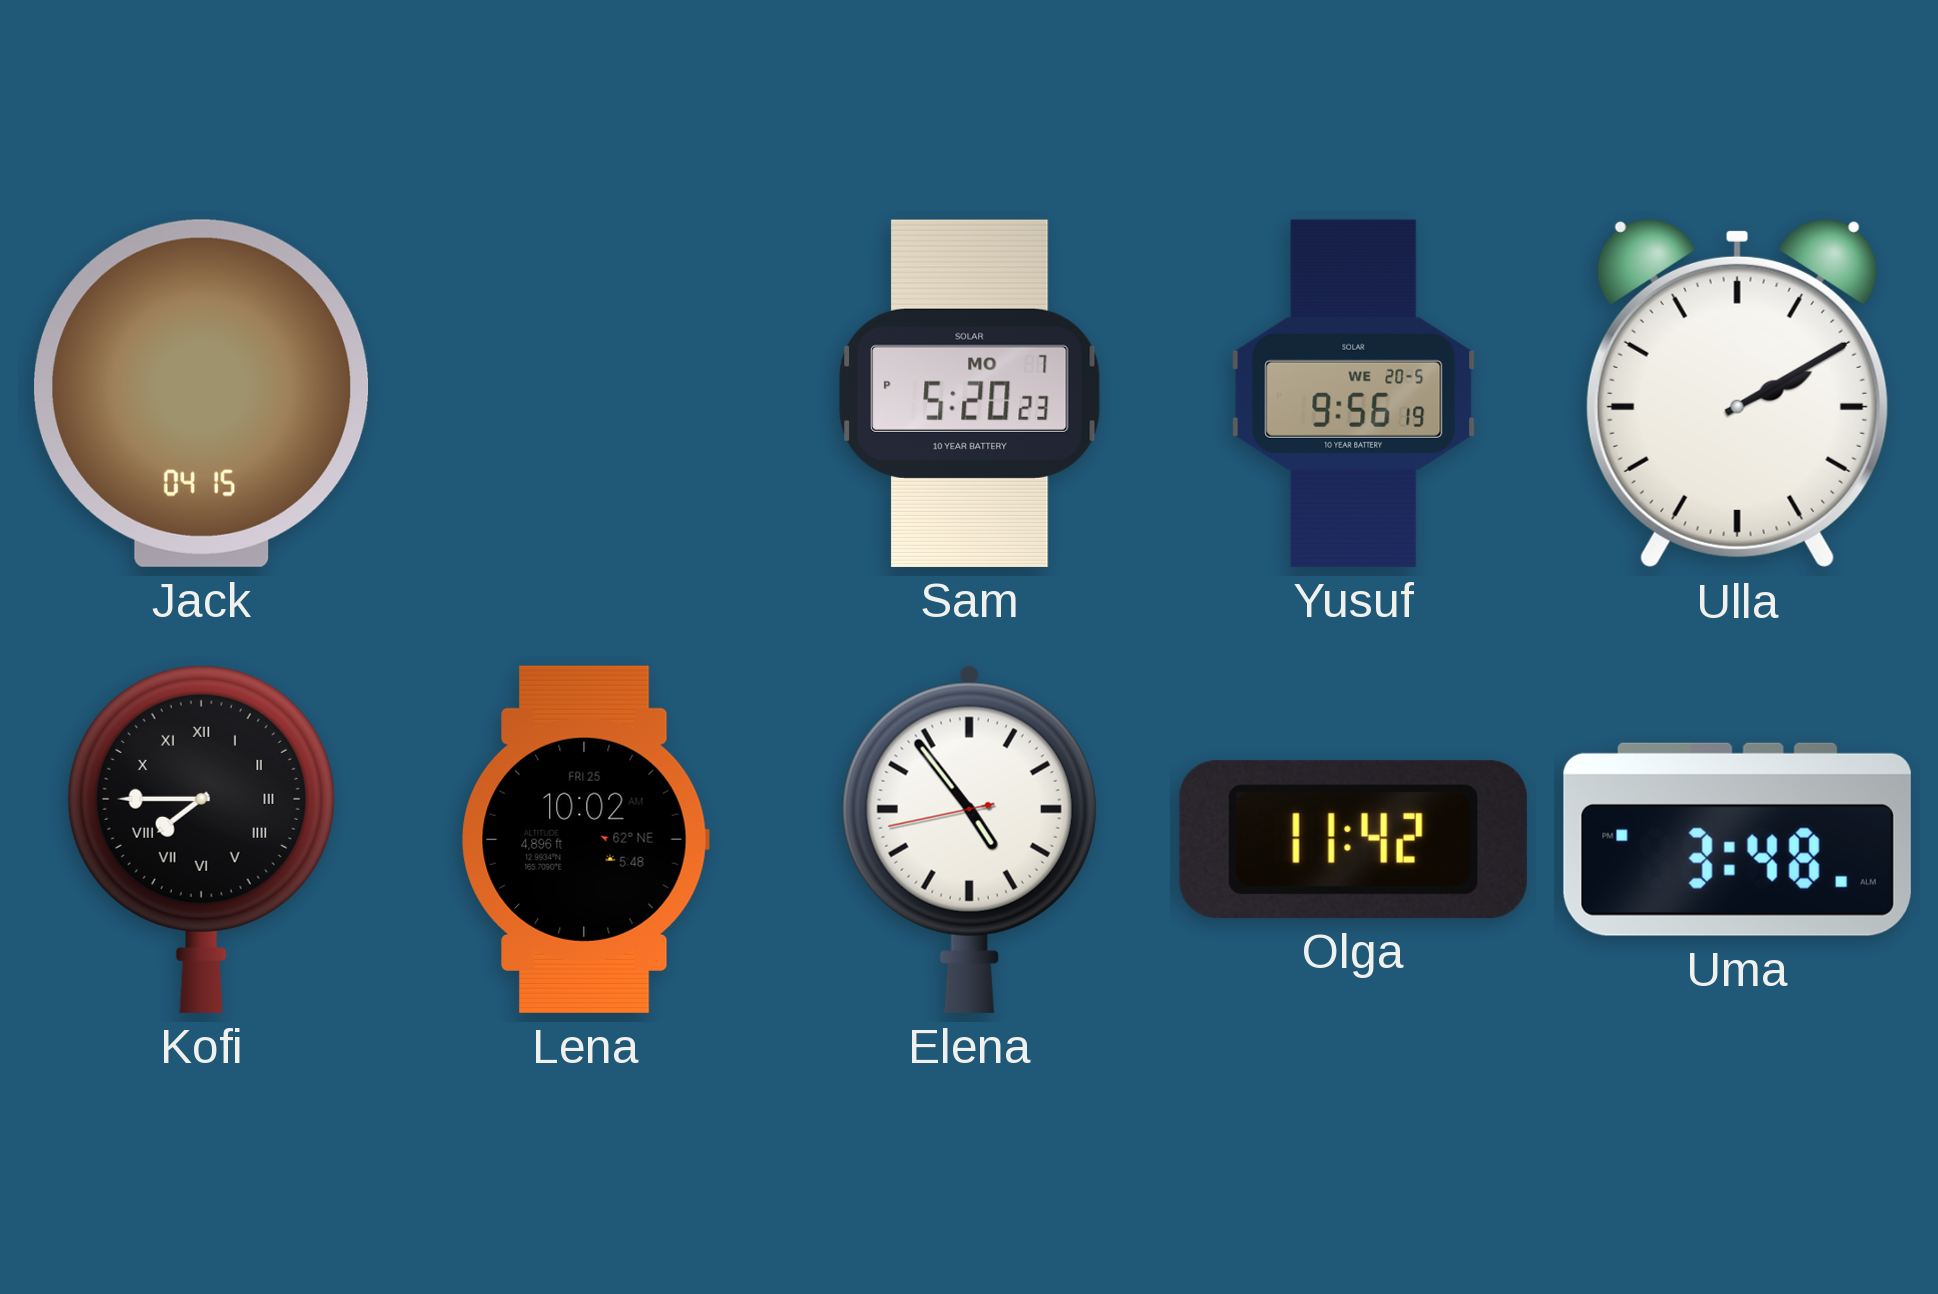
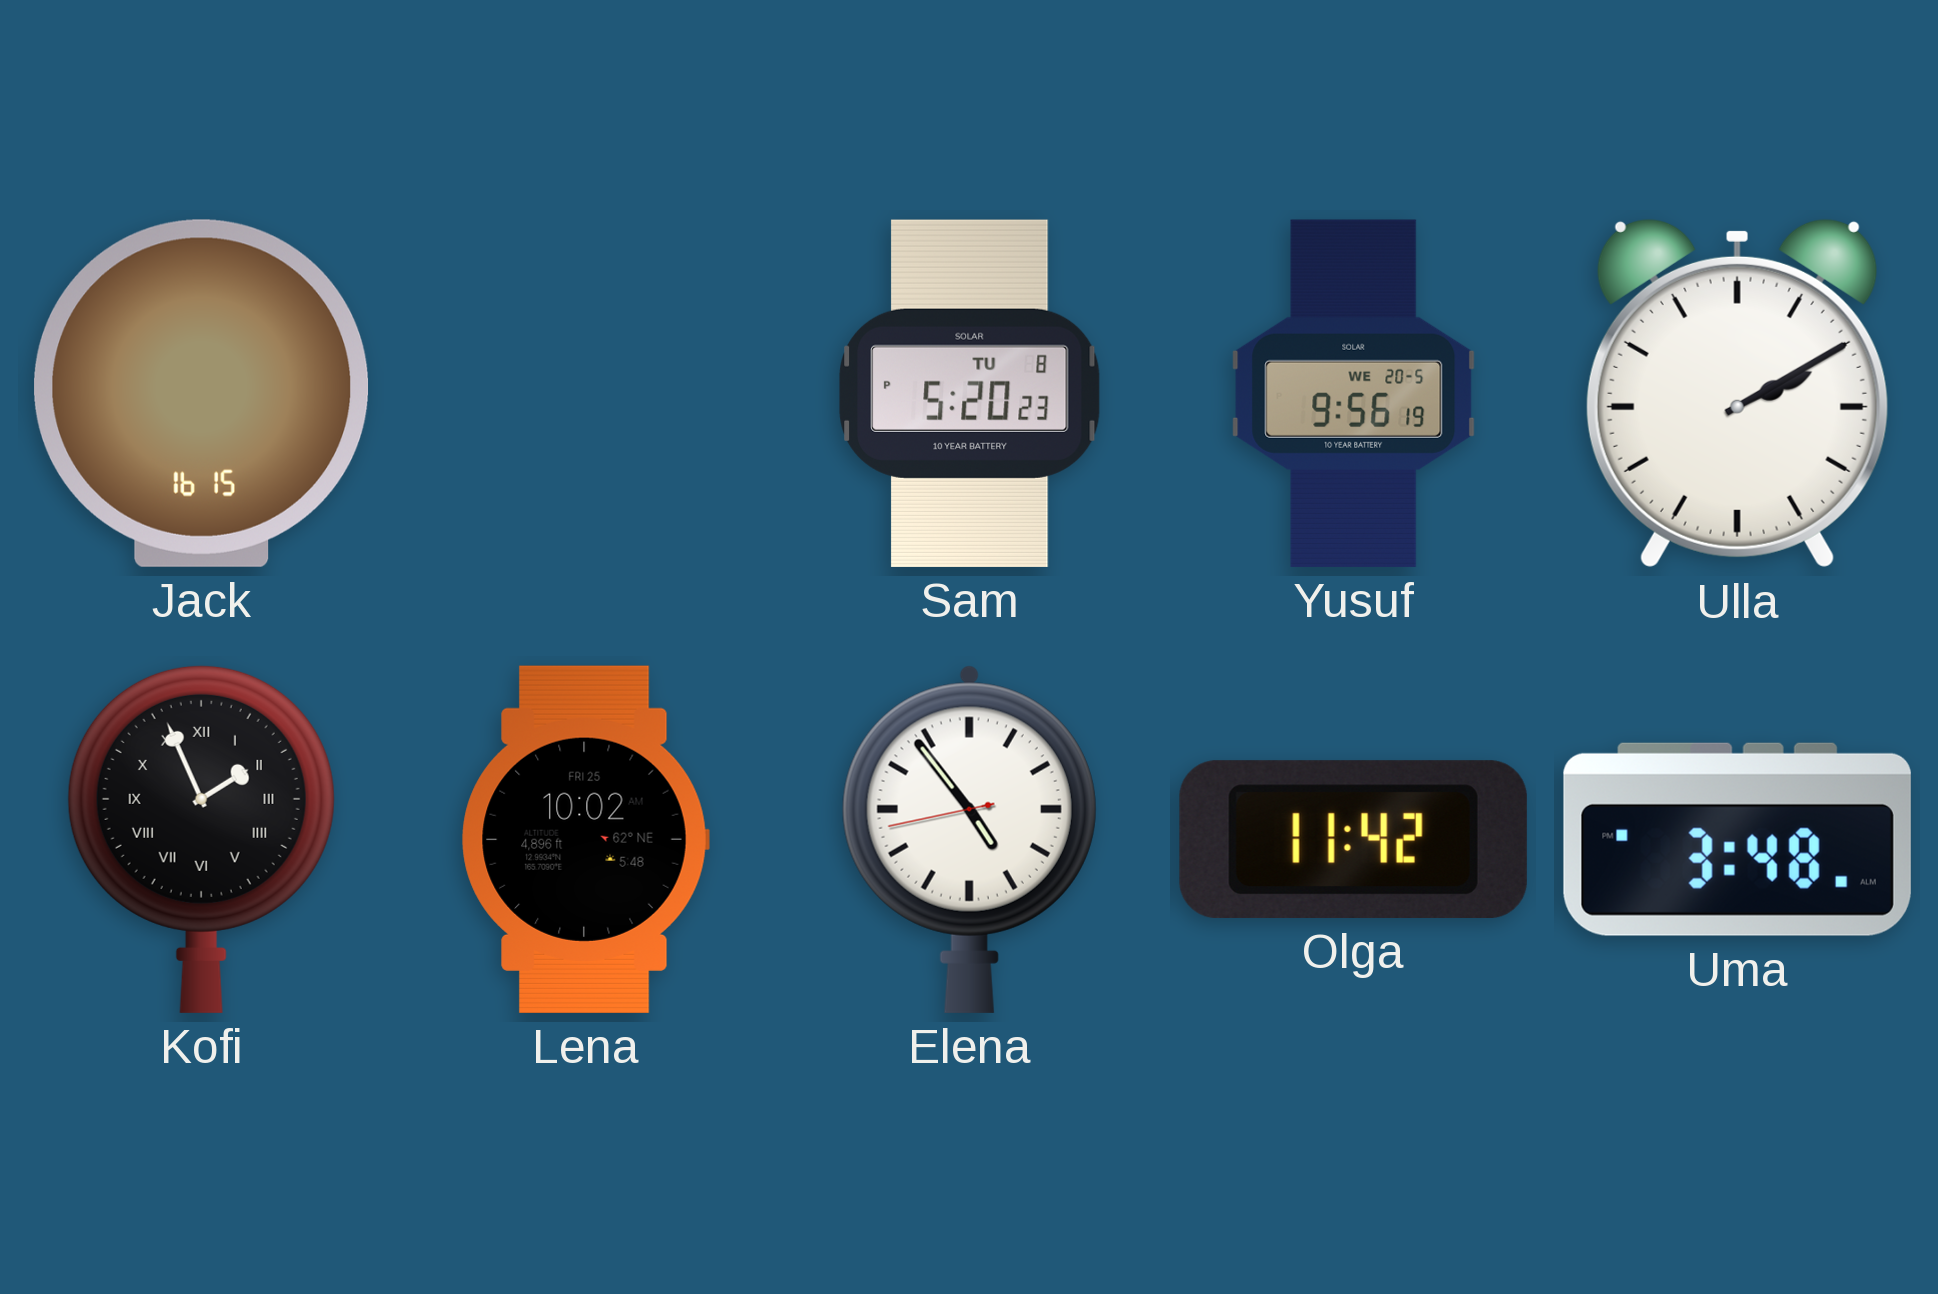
Jack: 04:15 -> 16:15 (202, 393)
Sam date: MO 7 -> TU 8 (970, 393)
Kofi: 7:45 -> 1:56 (201, 839)
